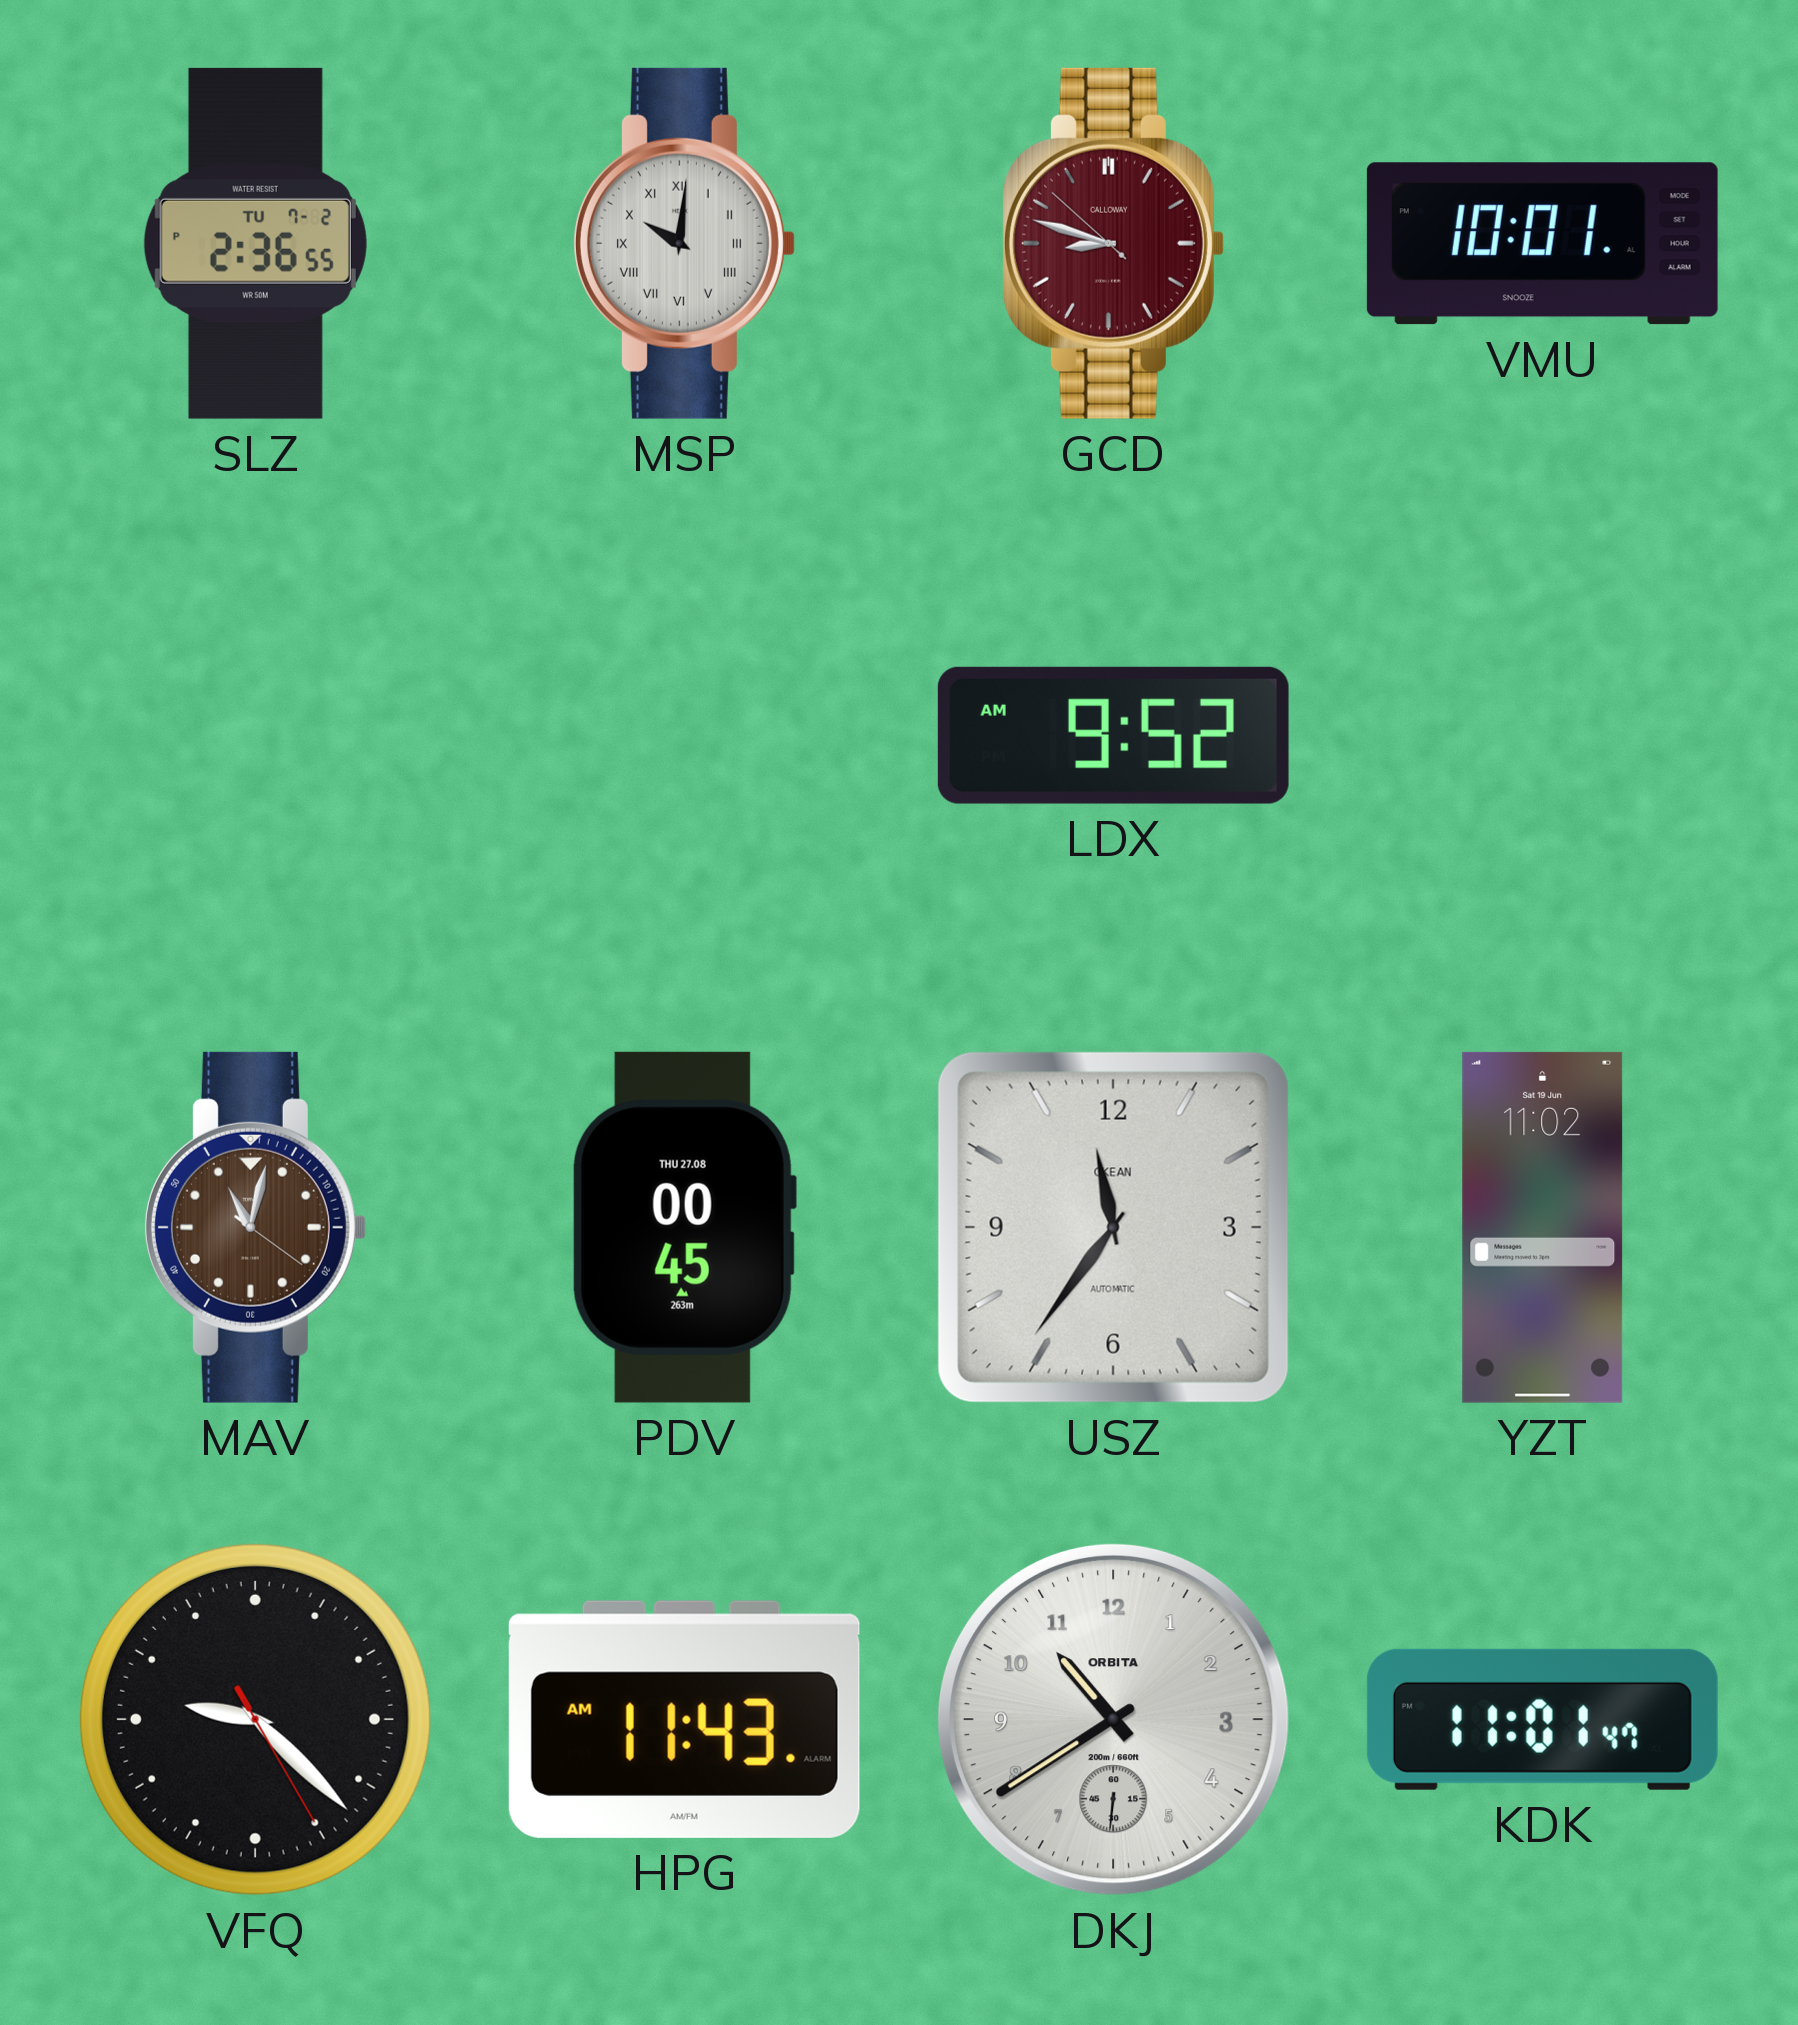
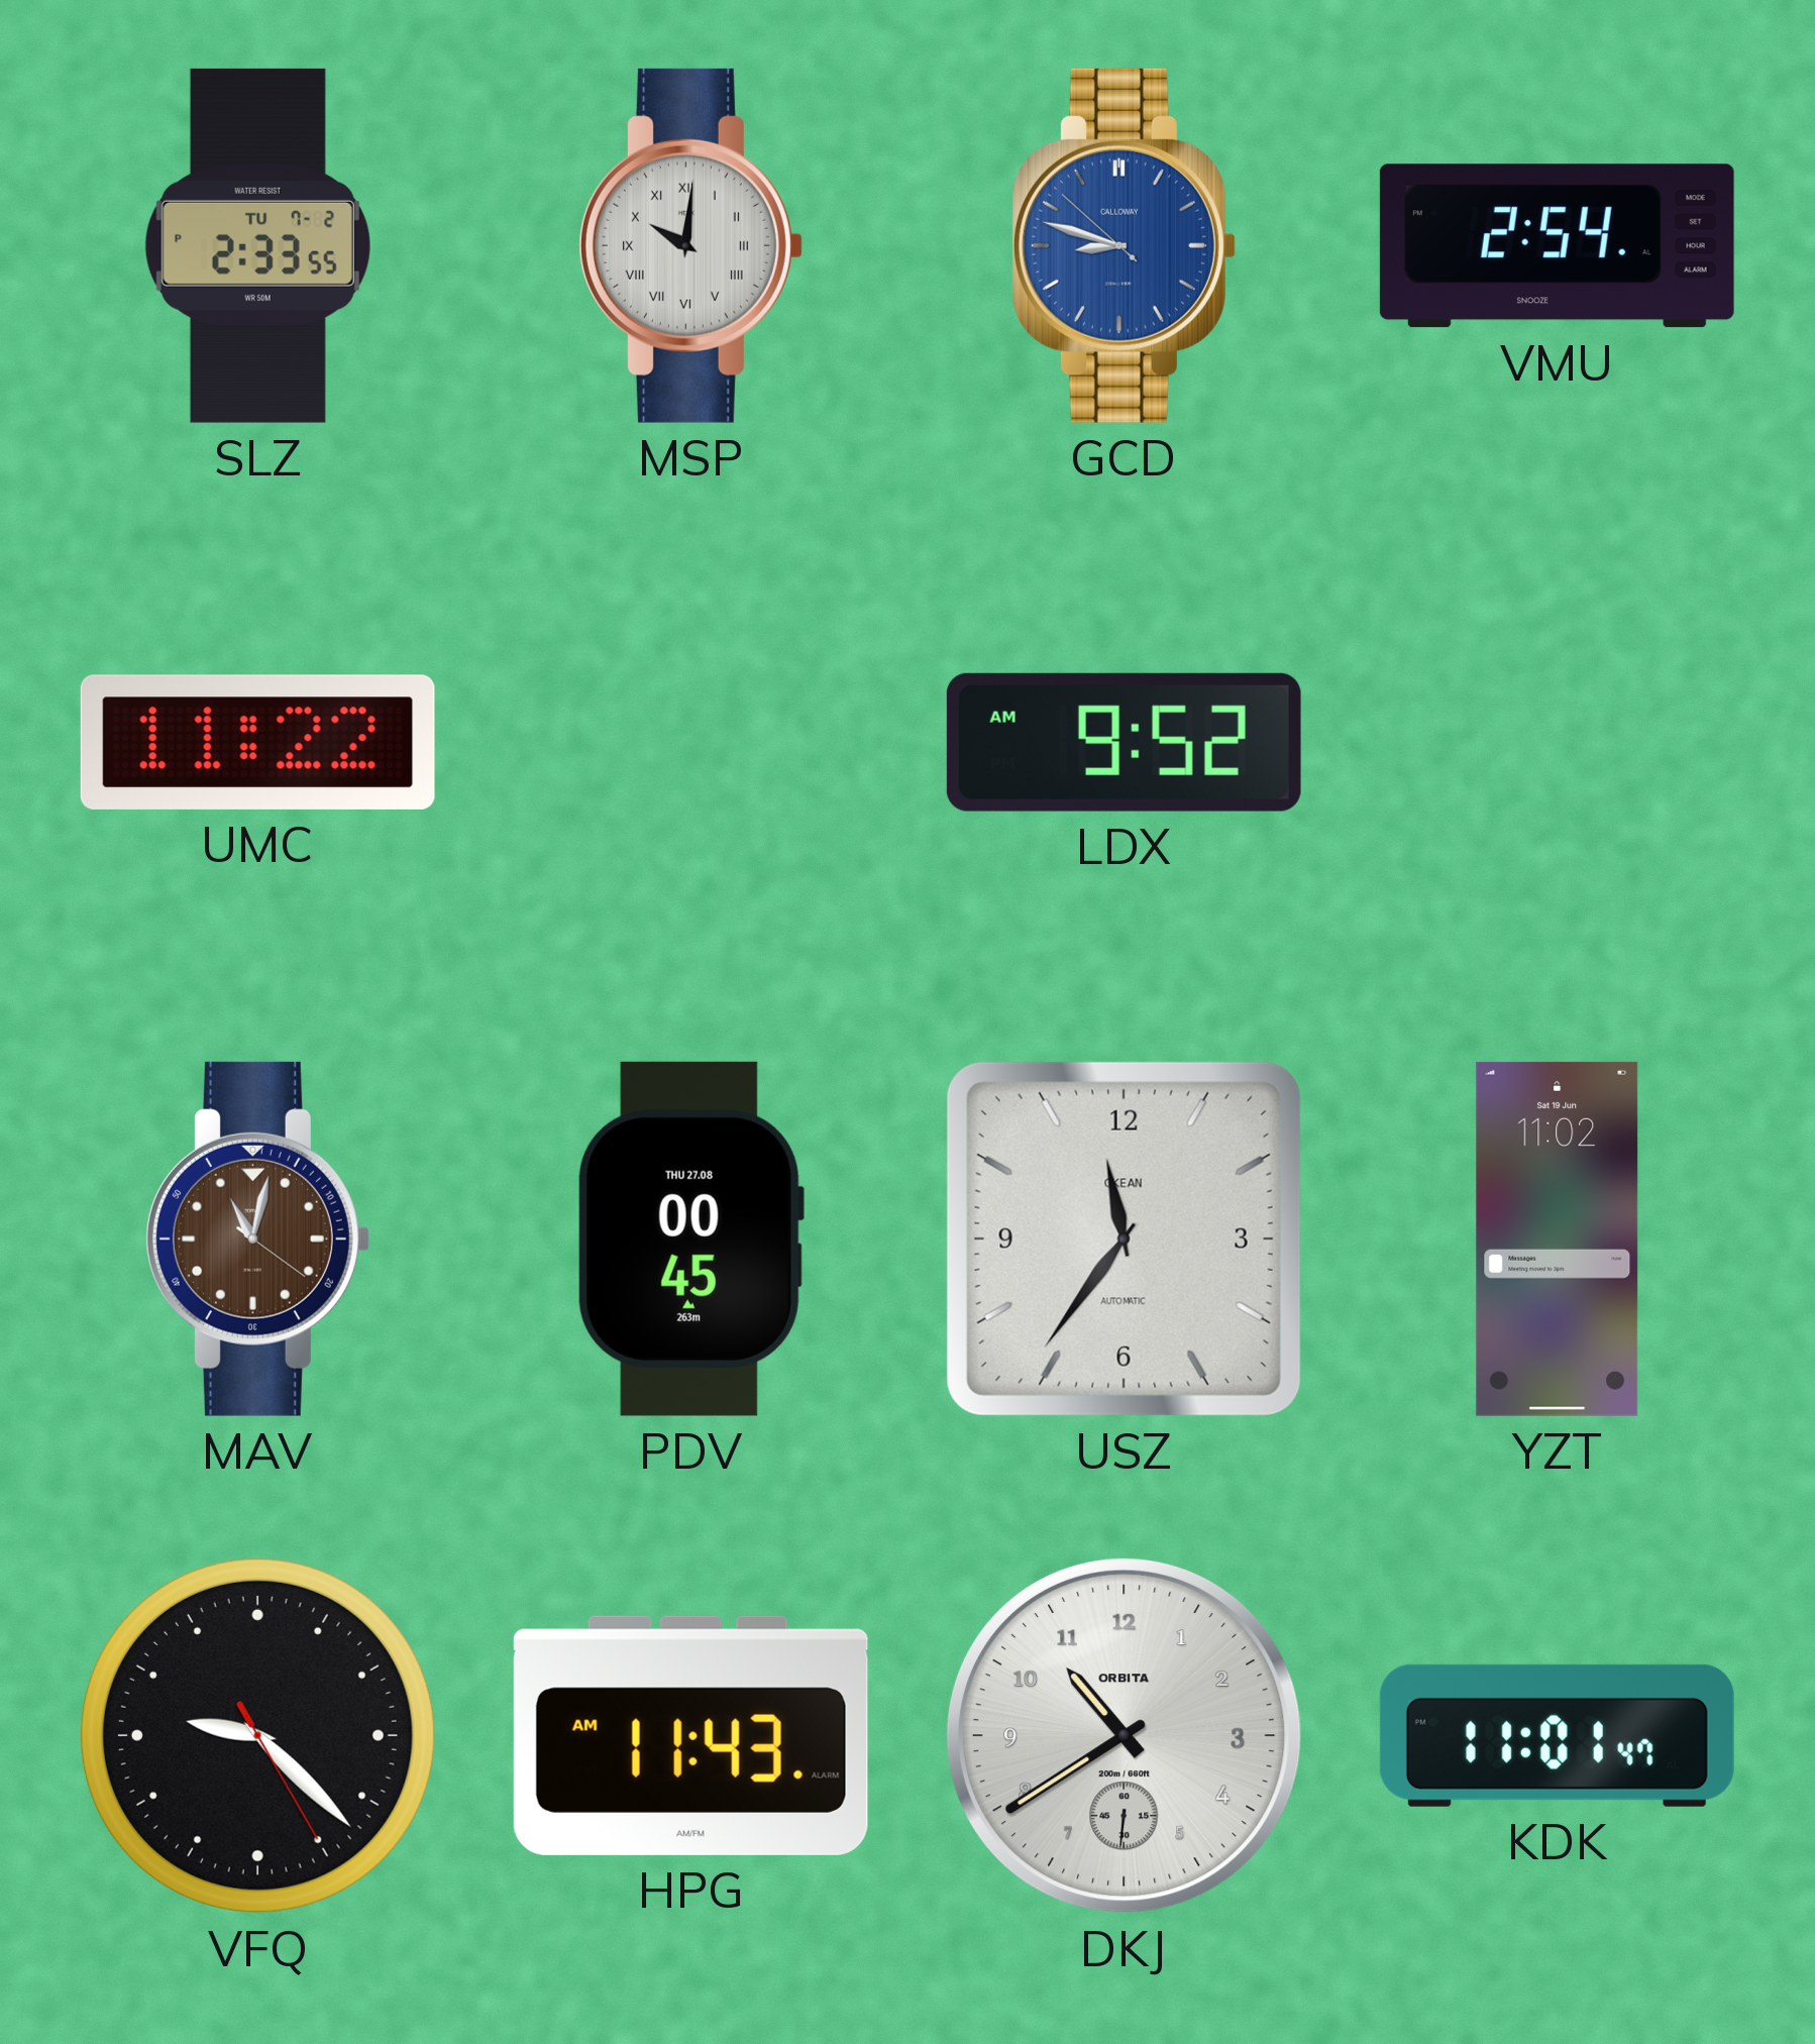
SLZ: 2:36 -> 2:33 (257, 245)
GCD dial: burgundy -> blue (1124, 245)
VMU: 10:01 -> 2:54 (1557, 246)
UMC: none -> 11:22 (257, 742)
